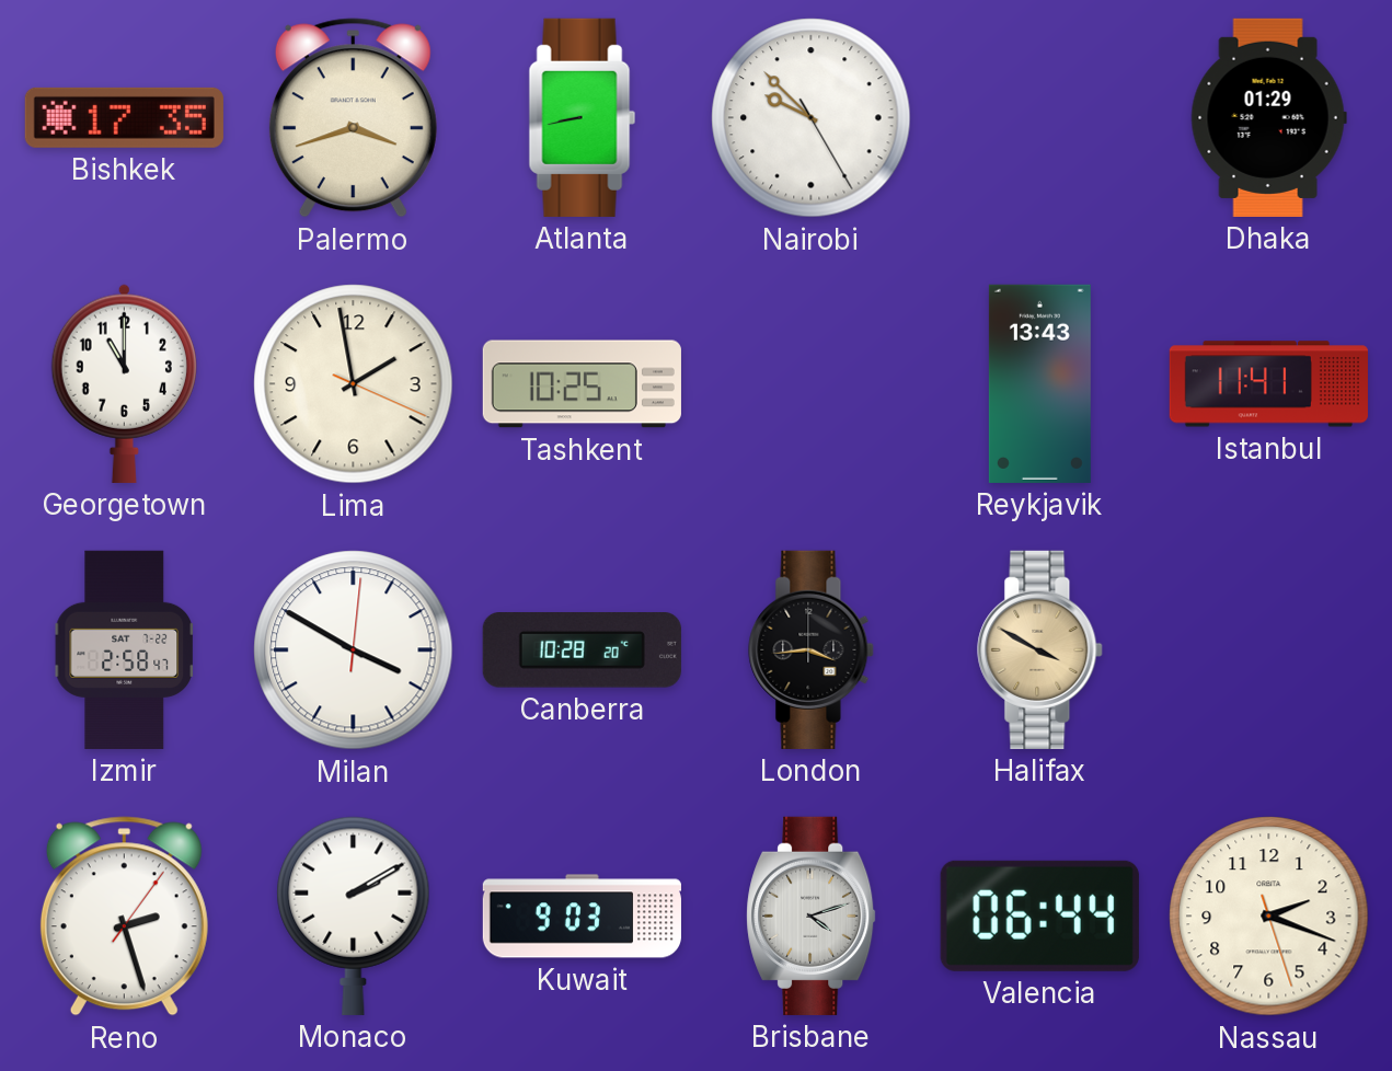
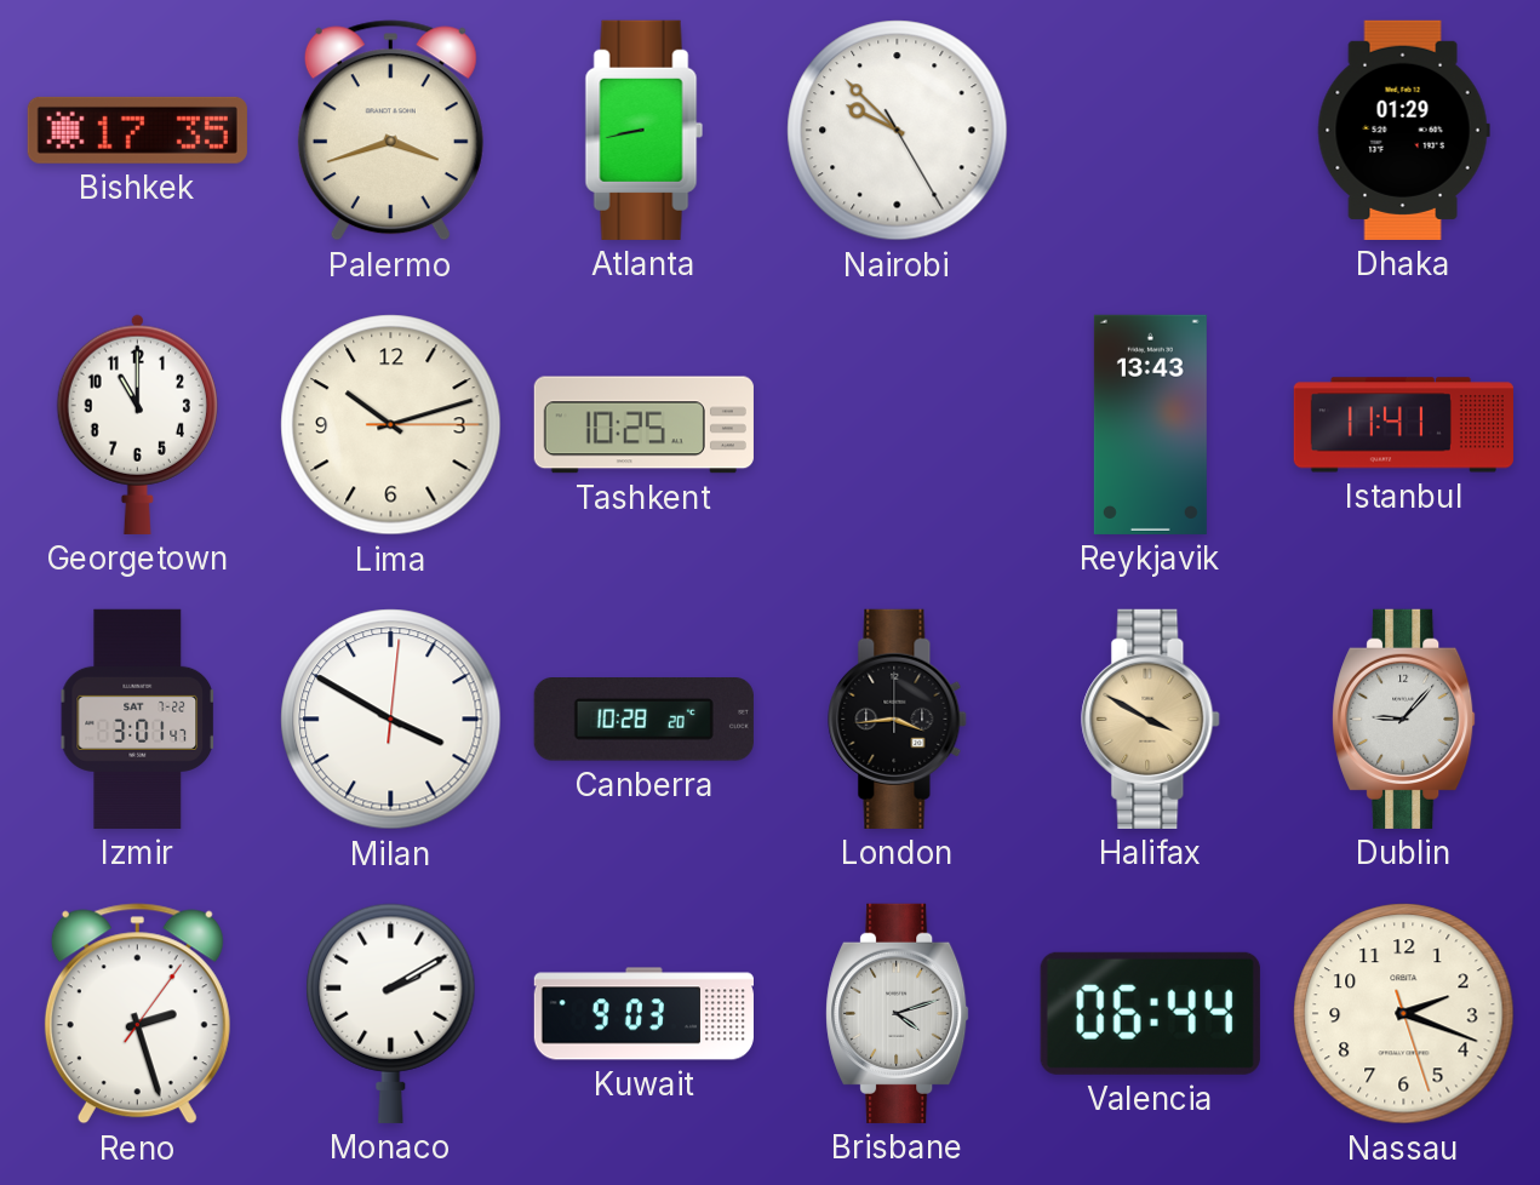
Lima: 1:58 -> 10:12 (391, 425)
Izmir: 2:58 -> 3:01 (137, 719)
Dublin: none -> 9:07 (1404, 719)
